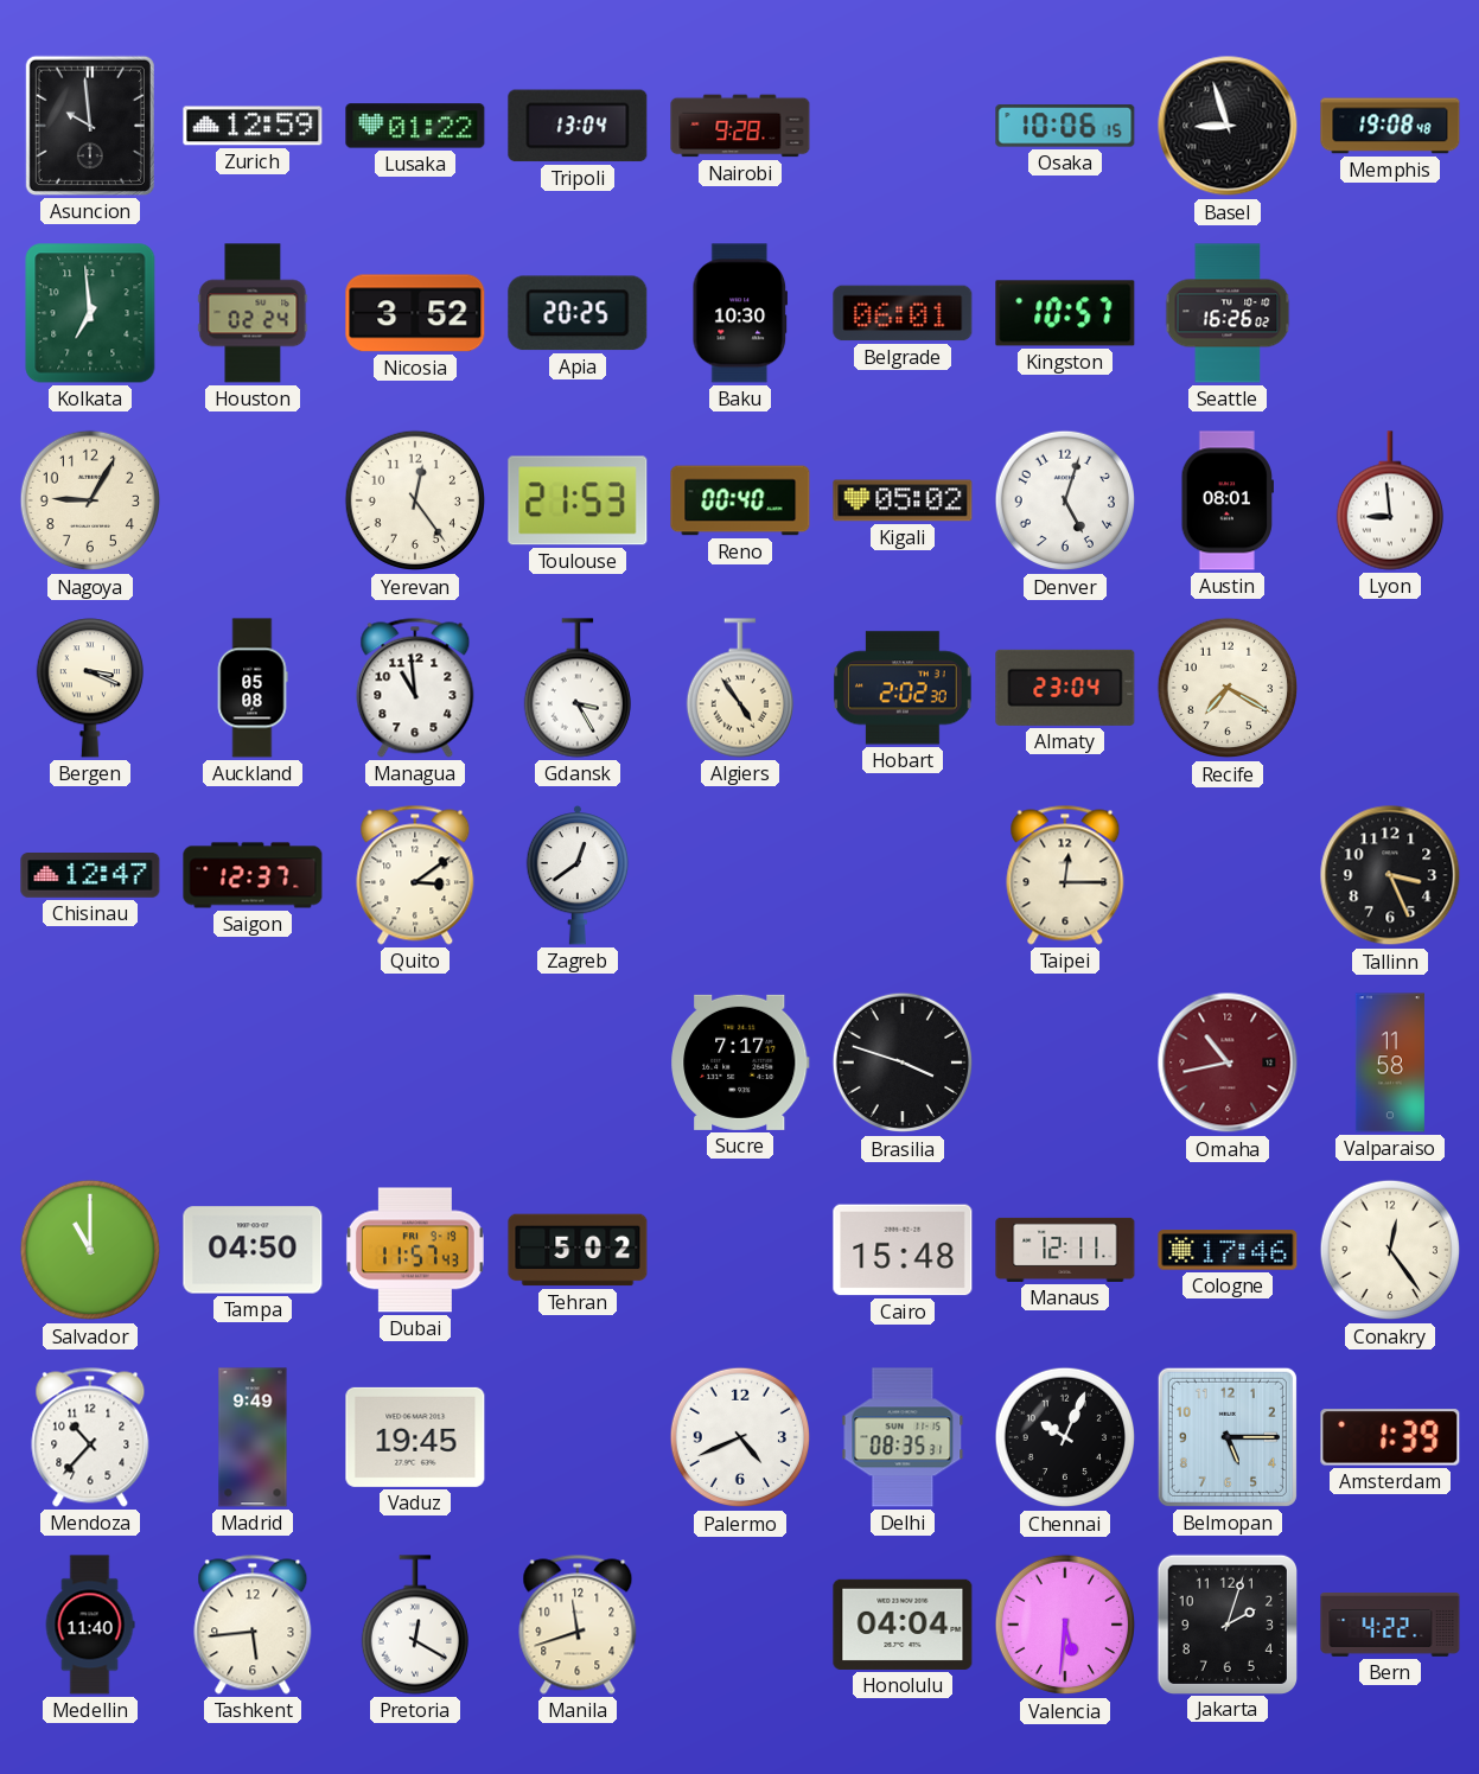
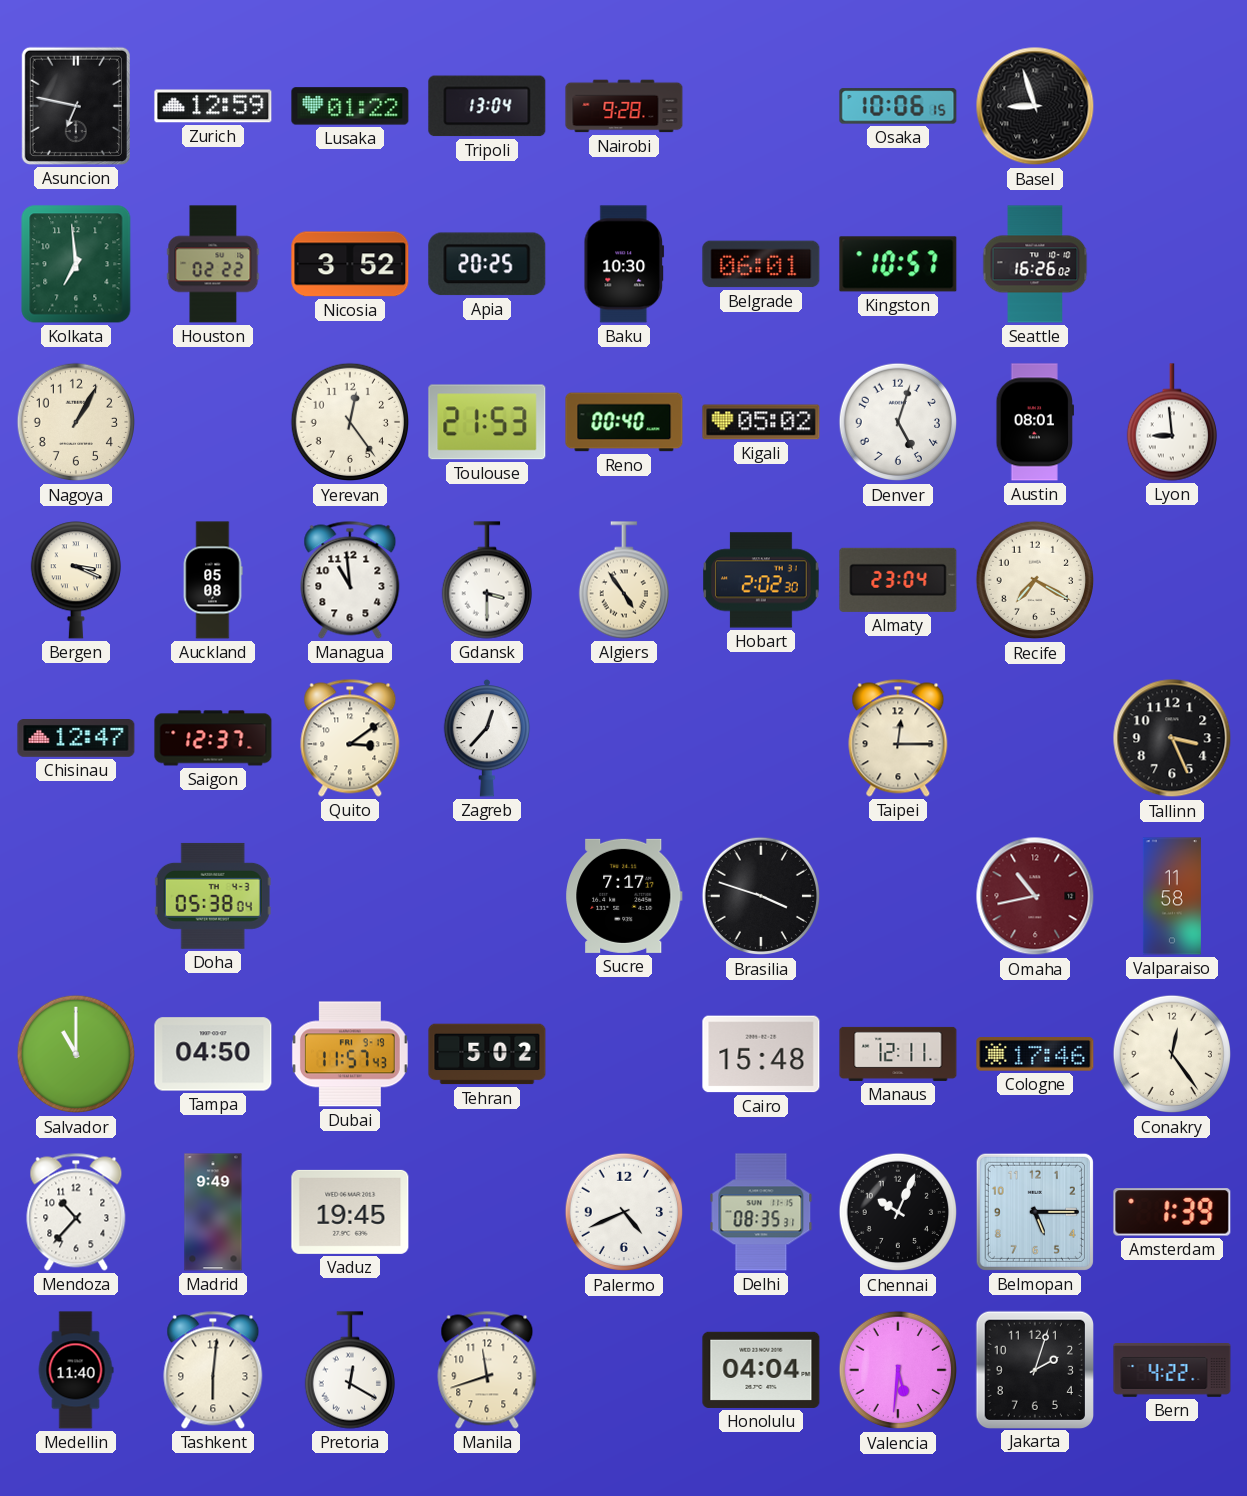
Asuncion: 9:59 -> 6:47 (76, 106)
Memphis: 19:08 -> none (1390, 126)
Houston: 02:24 -> 02:22 (213, 264)
Nagoya: 9:05 -> 1:05 (75, 422)
Gdansk: 3:25 -> 3:30 (487, 580)
Zagreb: 12:39 -> 12:37 (487, 739)
Doha: none -> 05:38 (213, 896)
Tashkent: 5:44 -> 6:01 (213, 1370)
